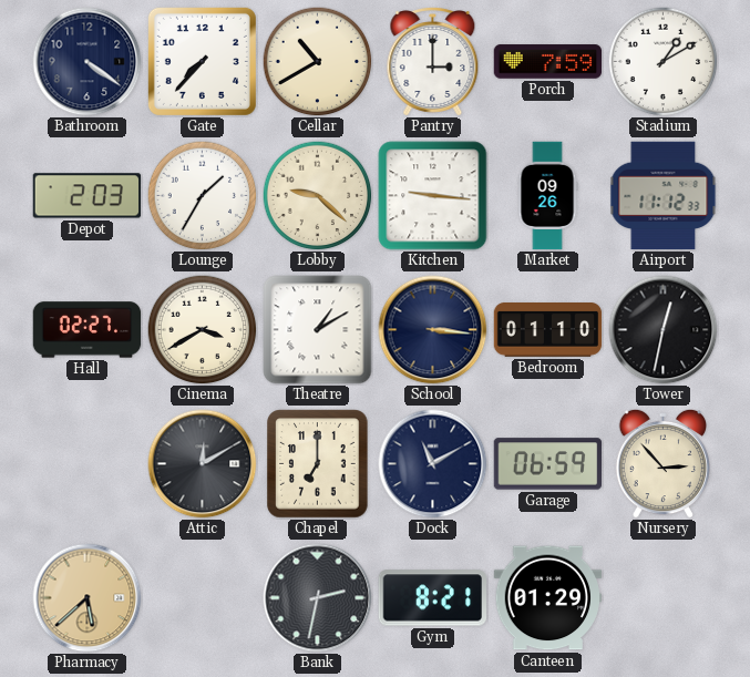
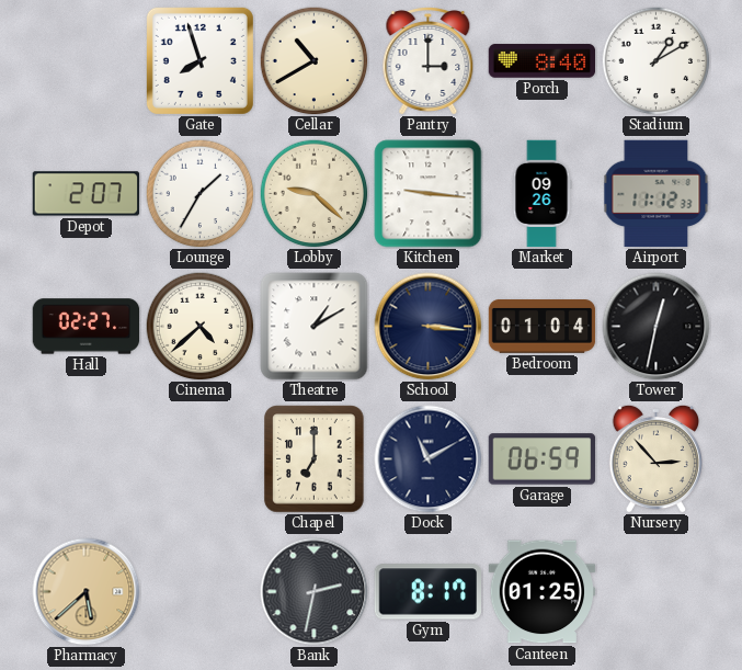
Bathroom: 4:21 -> none (88, 62)
Gate: 7:37 -> 7:57 (199, 60)
Porch: 7:59 -> 8:40 (543, 61)
Depot: 2:03 -> 2:07 (87, 194)
Cinema: 3:40 -> 4:38 (201, 327)
Bedroom: 01:10 -> 01:04 (543, 327)
Attic: 12:10 -> none (203, 464)
Gym: 8:21 -> 8:17 (427, 592)
Canteen: 01:29 -> 01:25 (543, 592)
